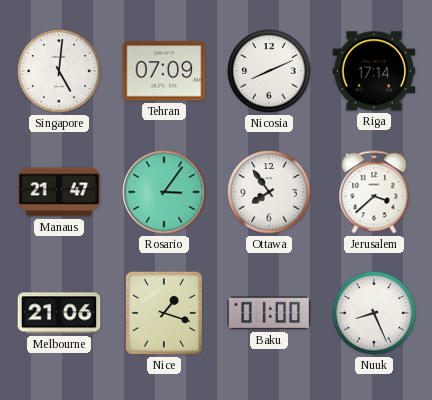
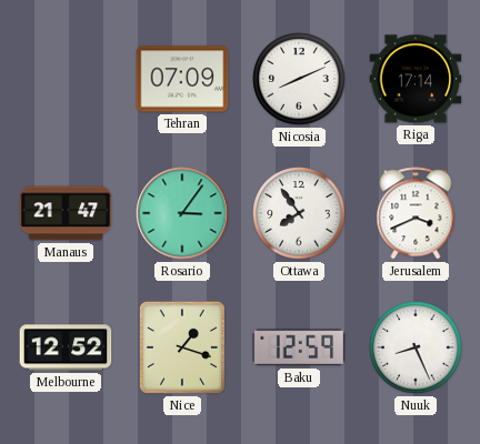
Singapore: 5:01 -> none (59, 71)
Jerusalem: 3:38 -> 3:41 (416, 213)
Melbourne: 21:06 -> 12:52 (66, 347)
Baku: 01:00 -> 12:59 (299, 347)
